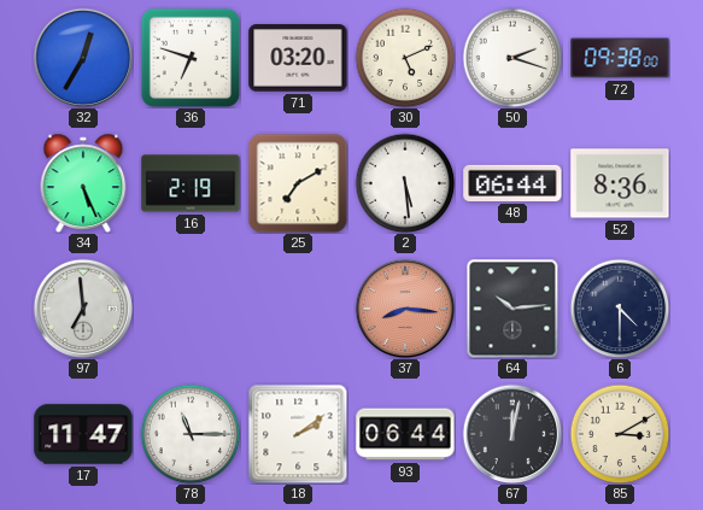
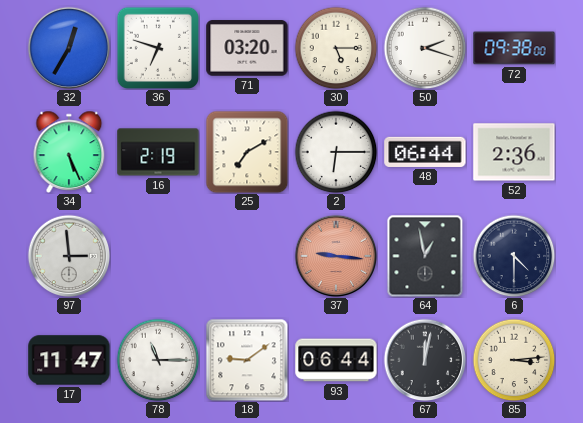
30: 5:11 -> 5:15 (336, 48)
2: 5:29 -> 6:15 (336, 152)
52: 8:36 -> 2:36 (514, 152)
97: 6:59 -> 2:59 (69, 256)
37: 8:16 -> 9:16 (336, 256)
64: 10:14 -> 12:58 (425, 256)
18: 2:09 -> 9:09 (247, 360)
85: 3:10 -> 3:14 (514, 360)
